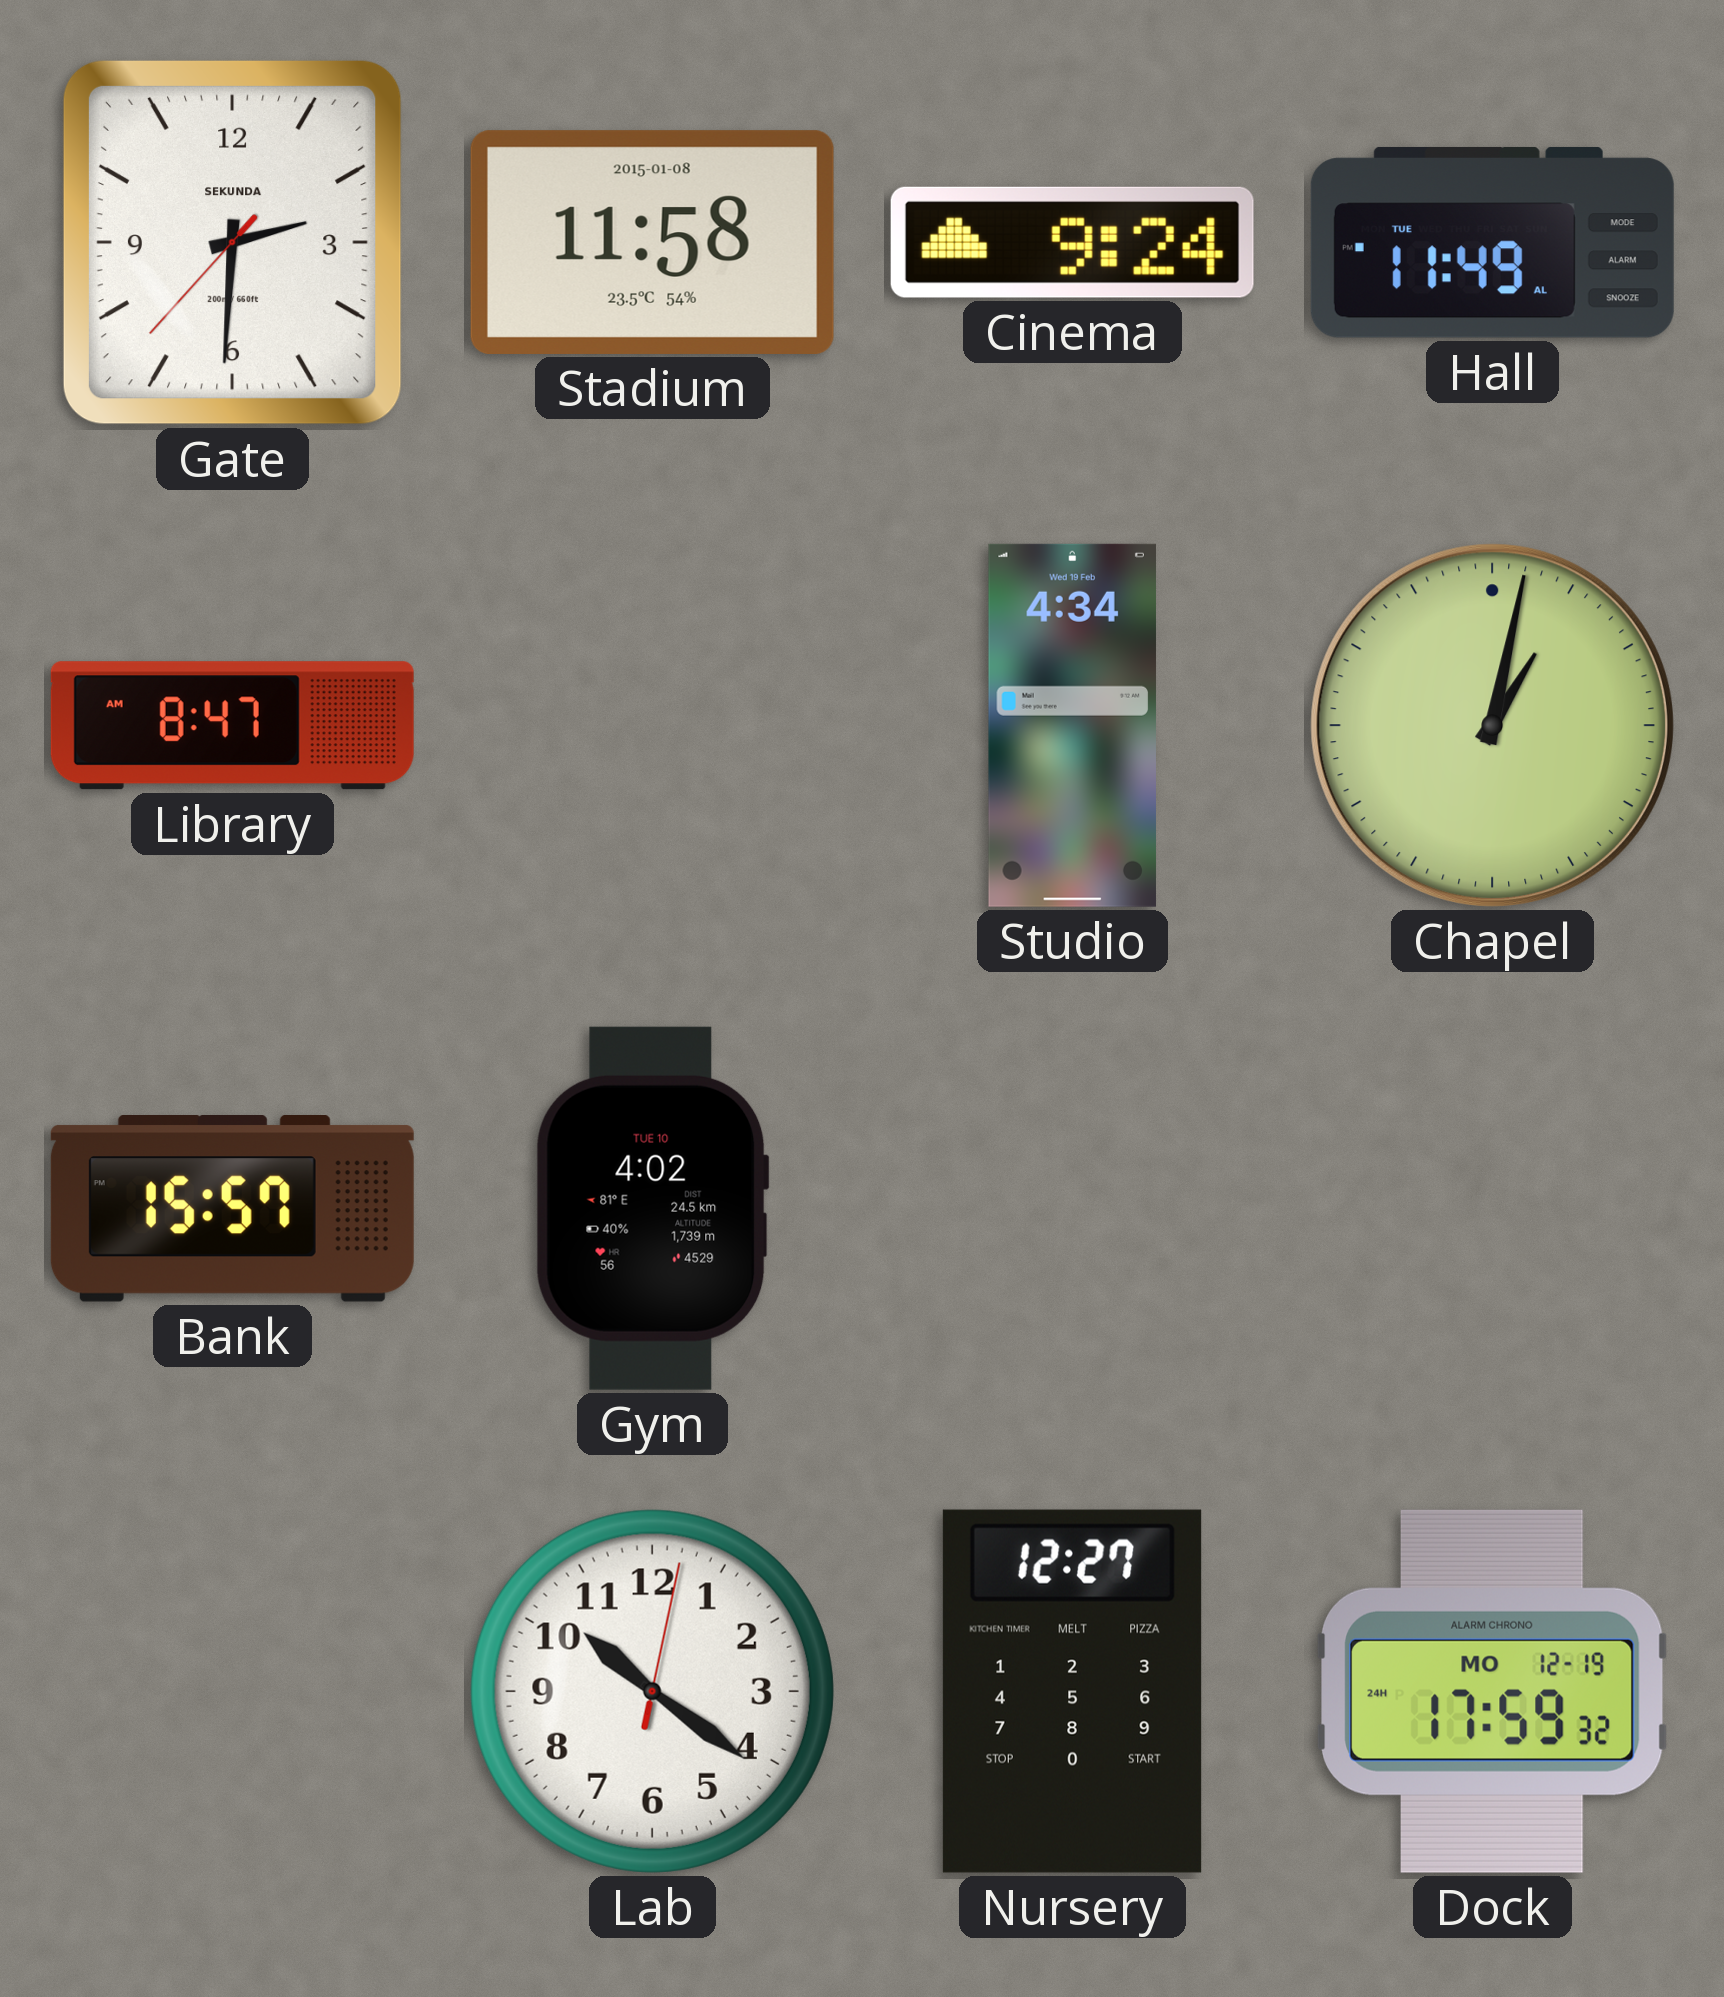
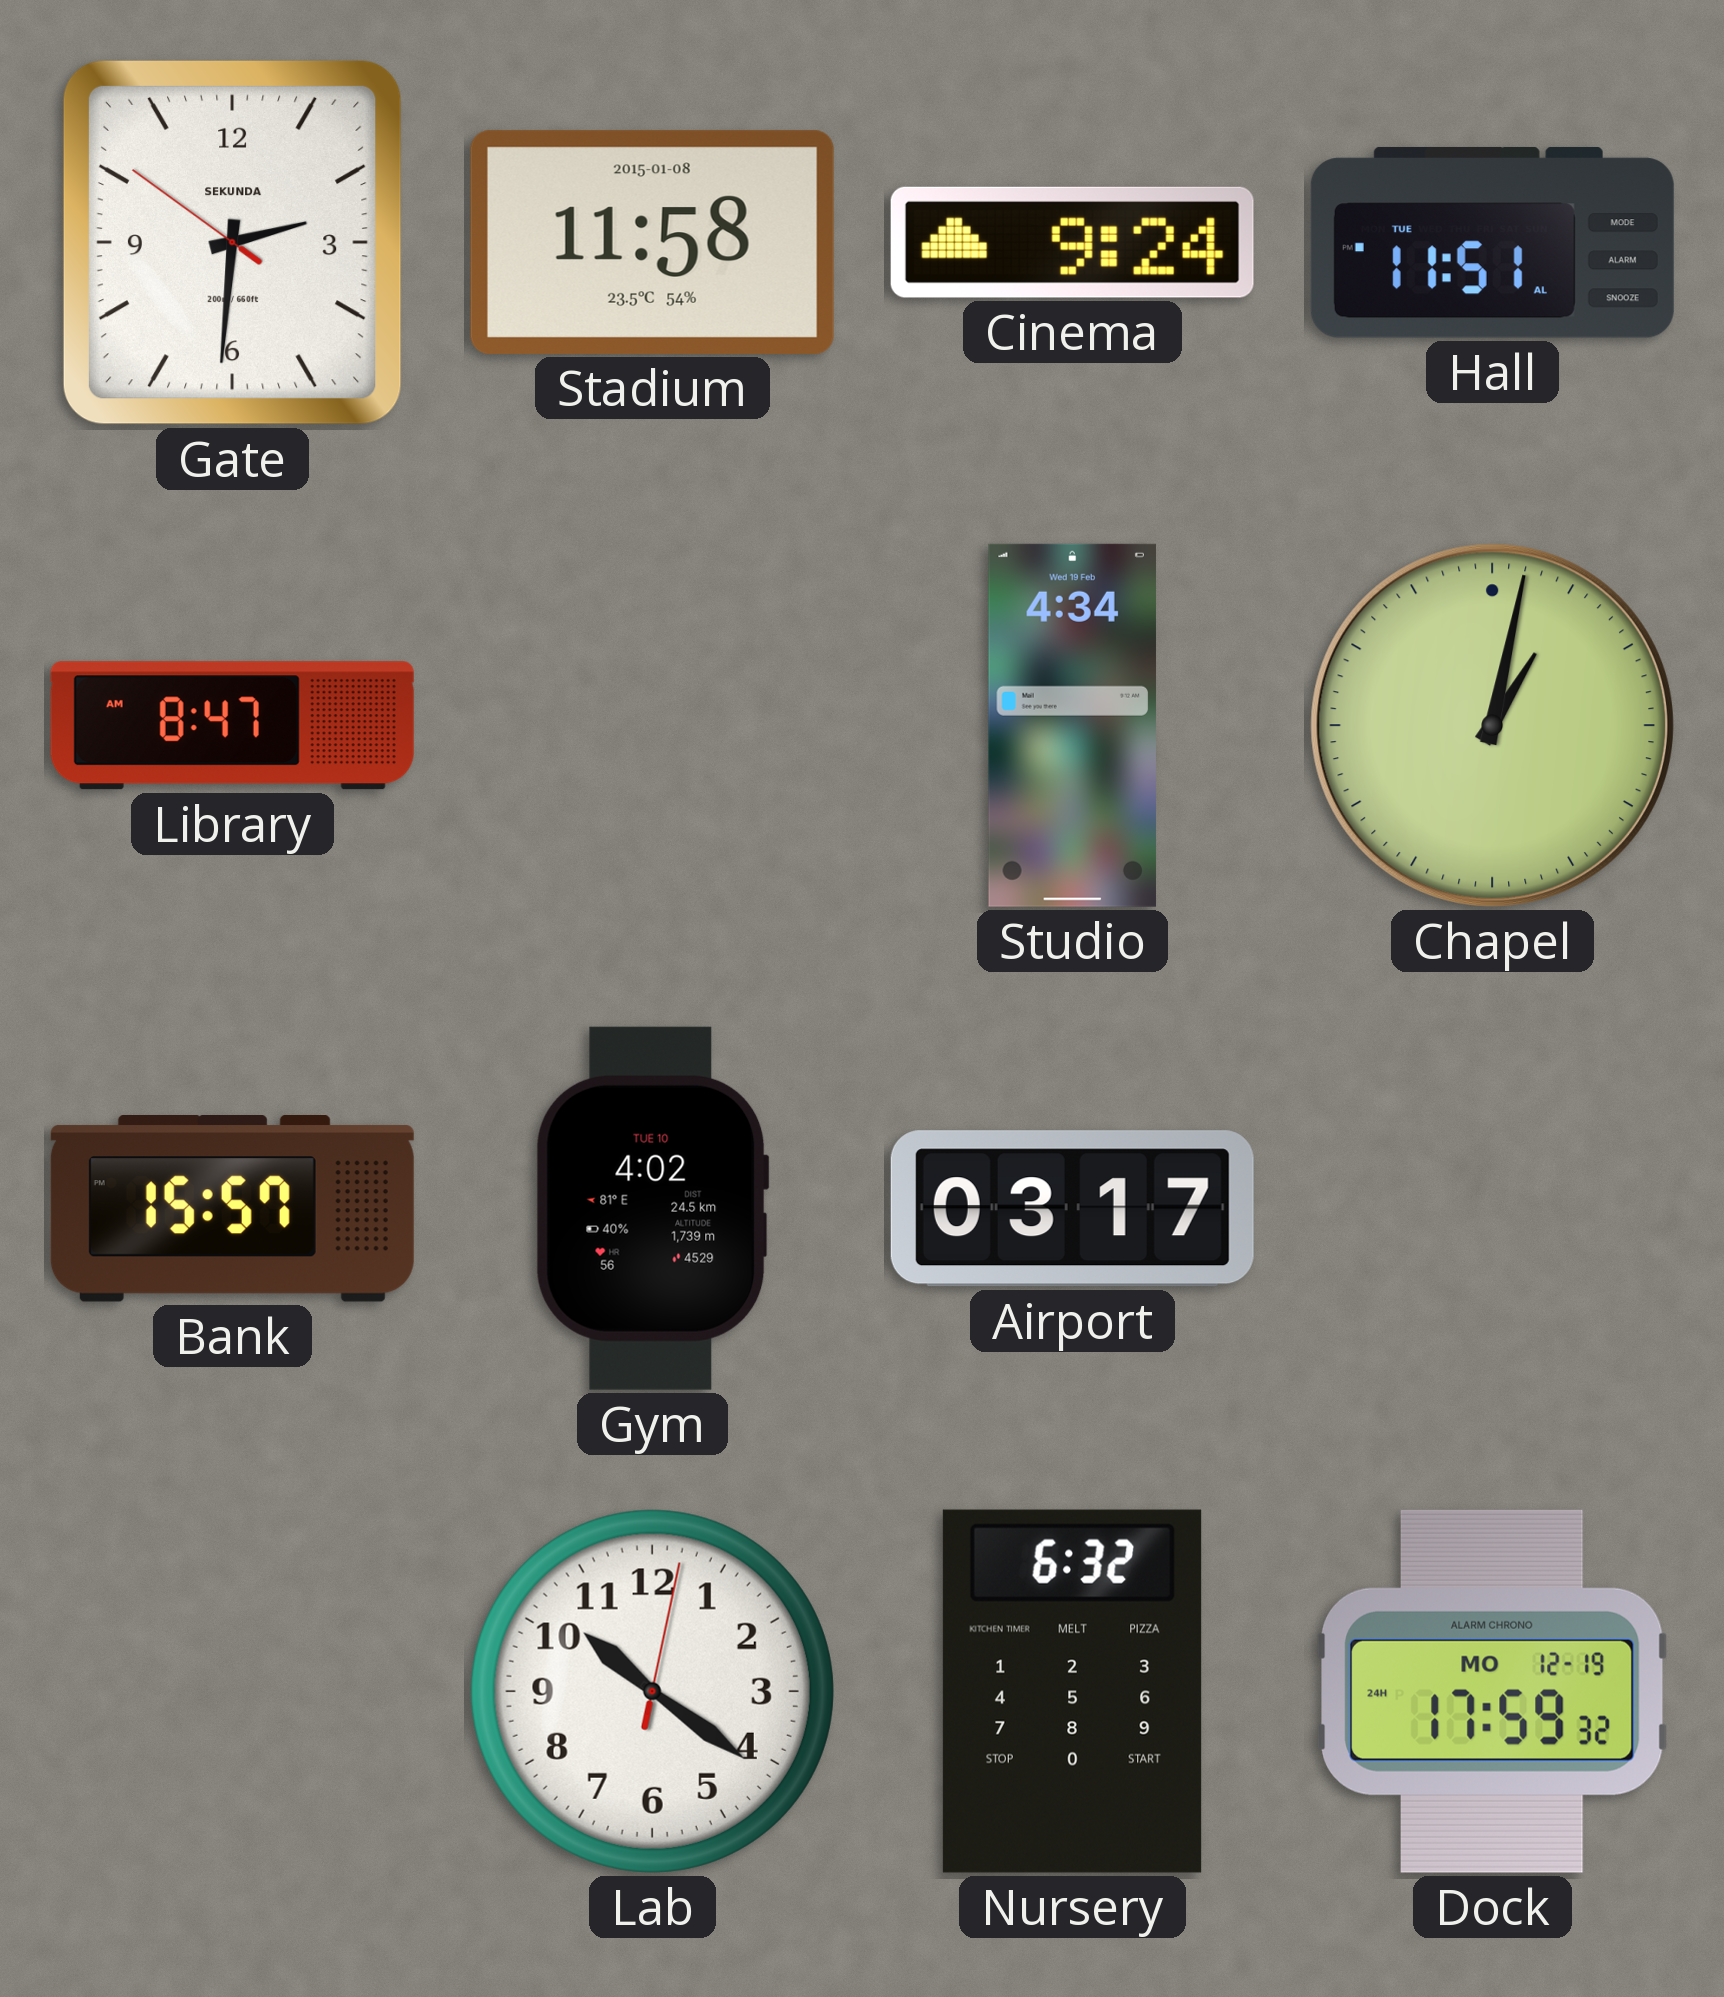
Gate: 2:30:37 -> 2:30:51 (232, 242)
Hall: 11:49 -> 11:51 (1492, 242)
Airport: none -> 03:17 (1072, 1209)
Nursery: 12:27 -> 6:32 (1072, 1691)
